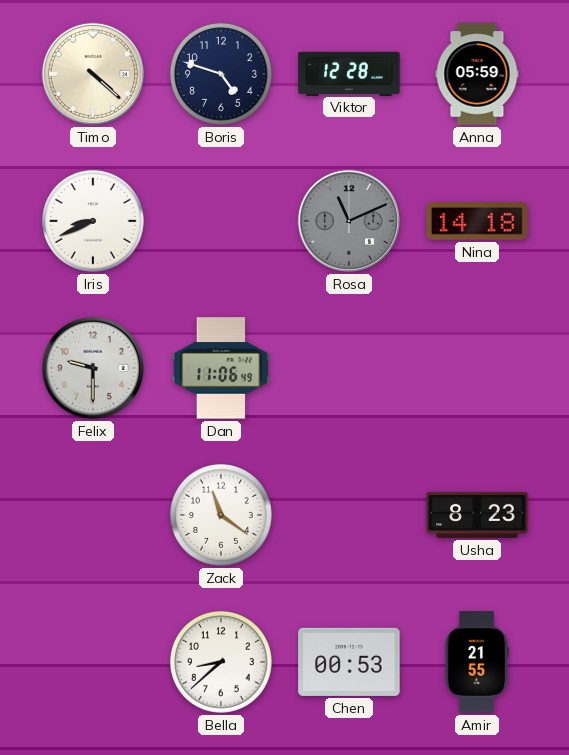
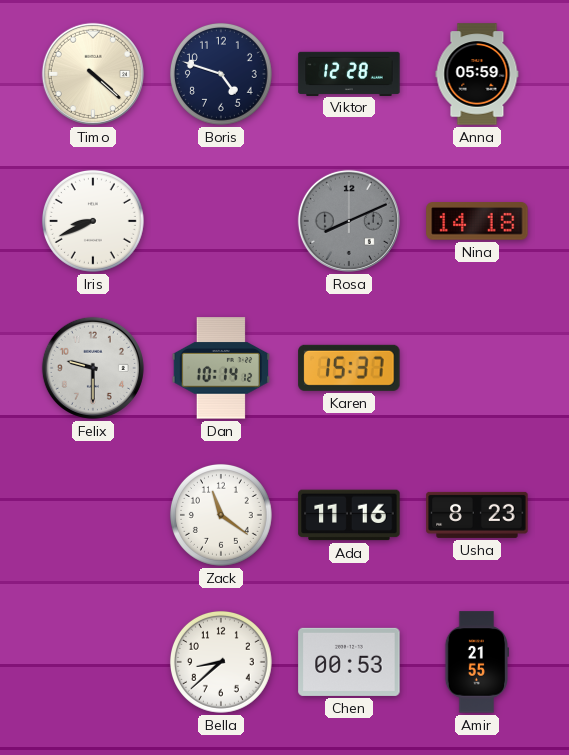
Rosa: 11:11 -> 8:11 (349, 221)
Dan: 11:06 -> 10:14 (221, 368)
Karen: none -> 15:37 (349, 368)
Ada: none -> 11:16 (349, 515)
